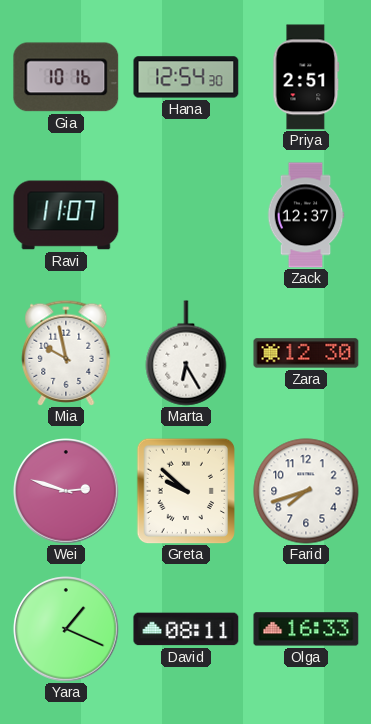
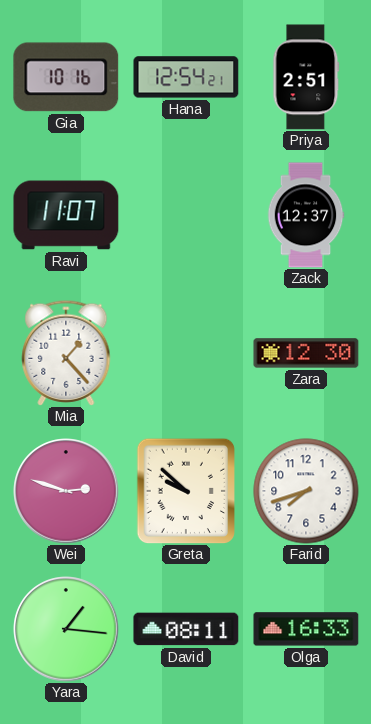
Hana: 12:54:30 -> 12:54:21 (186, 77)
Mia: 9:58 -> 1:23 (66, 353)
Marta: 6:25 -> none (186, 353)
Yara: 1:19 -> 1:16 (66, 629)
